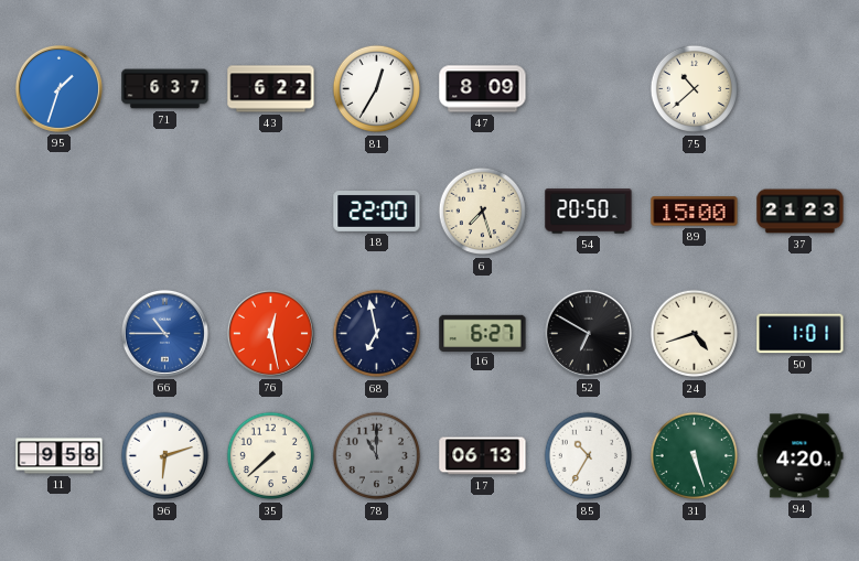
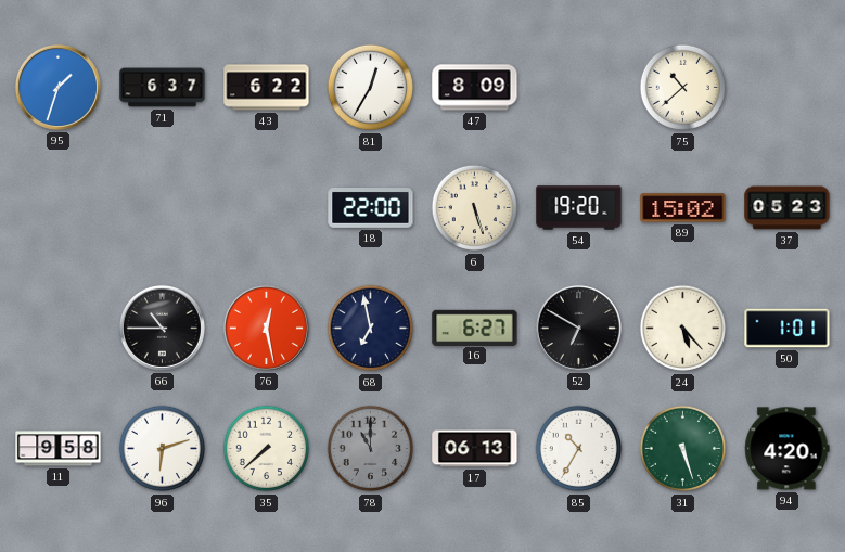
6: 7:27 -> 5:27 (475, 208)
54: 20:50 -> 19:20 (579, 208)
89: 15:00 -> 15:02 (683, 208)
37: 21:23 -> 05:23 (788, 208)
66 dial: blue -> black (162, 328)
24: 4:42 -> 5:23 (683, 329)
